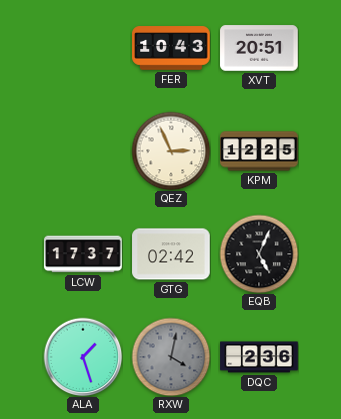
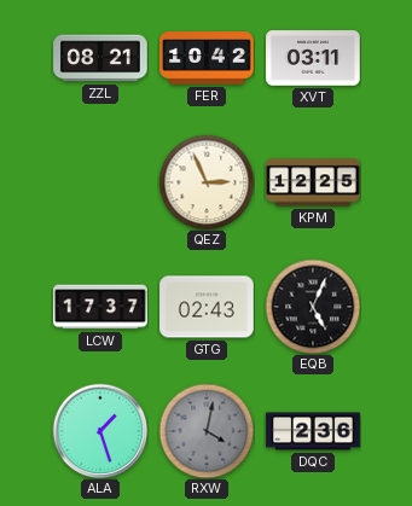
ZZL: none -> 08:21 (100, 58)
FER: 10:43 -> 10:42 (207, 58)
XVT: 20:51 -> 03:11 (313, 58)
GTG: 02:42 -> 02:43 (207, 307)
